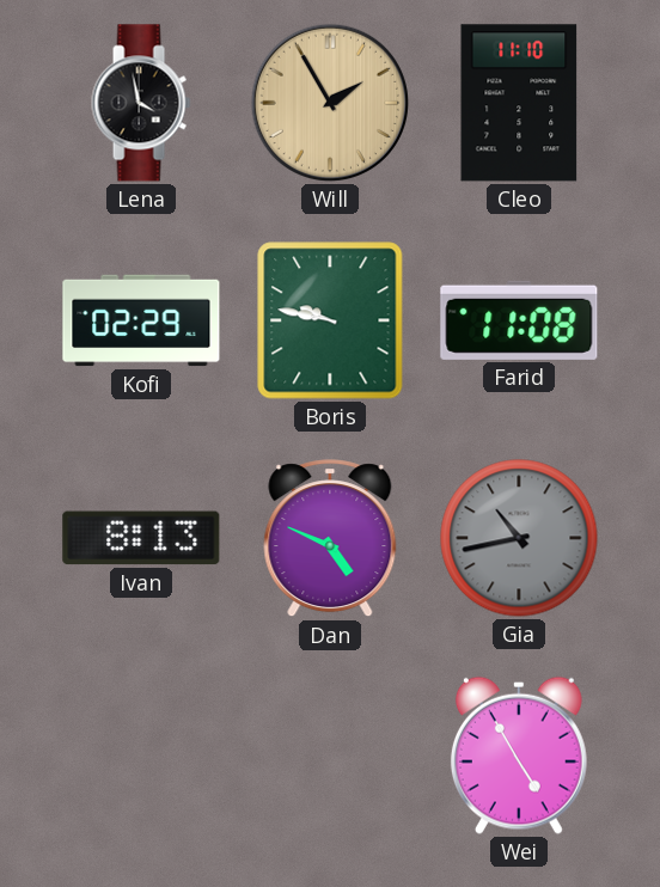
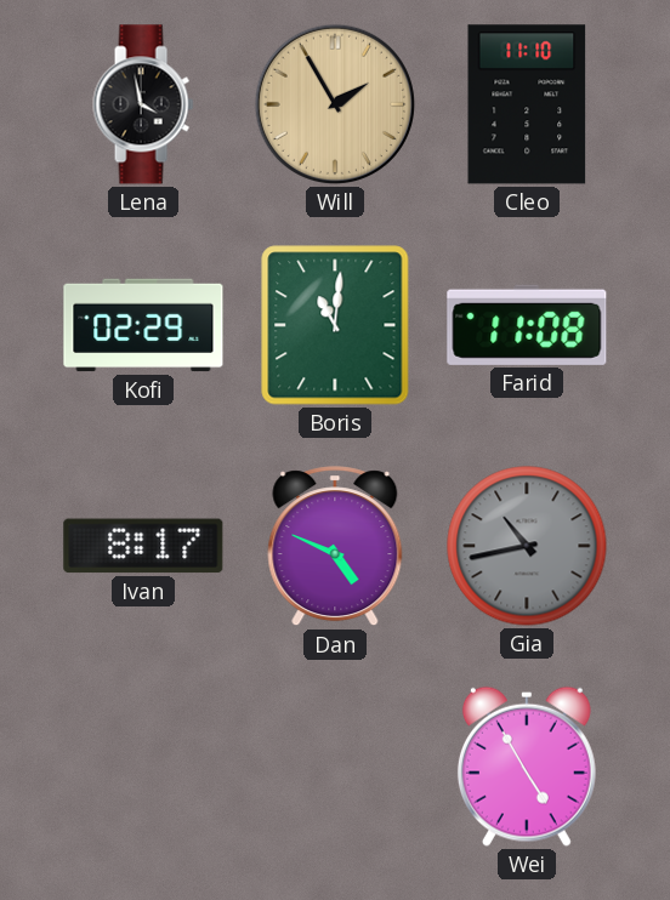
Boris: 9:47 -> 11:01 (335, 325)
Ivan: 8:13 -> 8:17 (143, 546)
